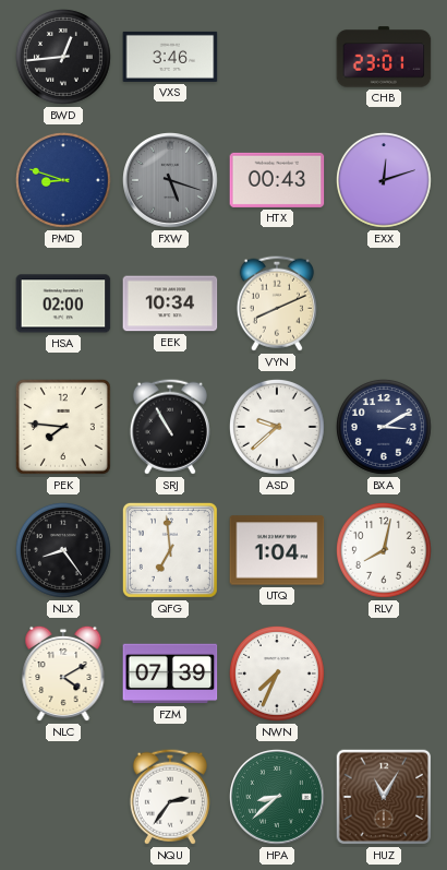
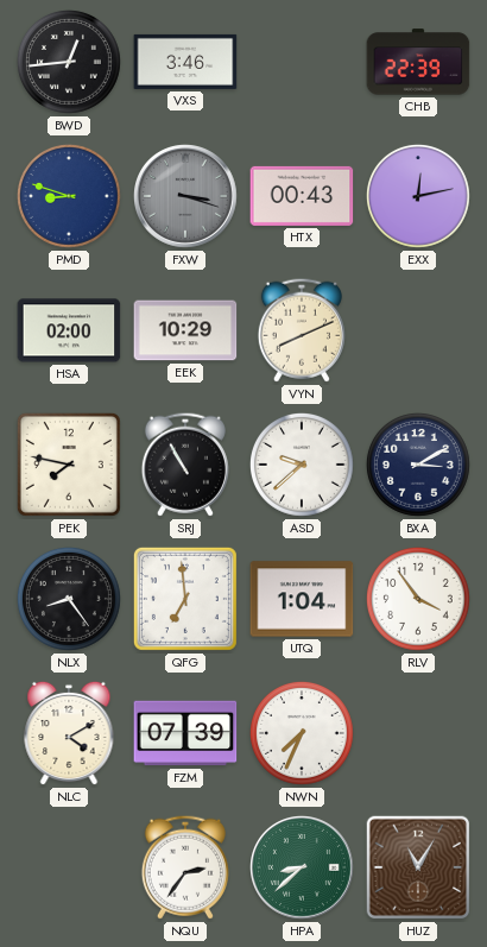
CHB: 23:01 -> 22:39 (418, 62)
FXW: 5:18 -> 3:18 (186, 197)
EXX: 12:12 -> 12:13 (418, 196)
EEK: 10:34 -> 10:29 (185, 330)
PEK: 7:46 -> 7:47 (69, 465)
RLV: 8:02 -> 3:54 (418, 599)
